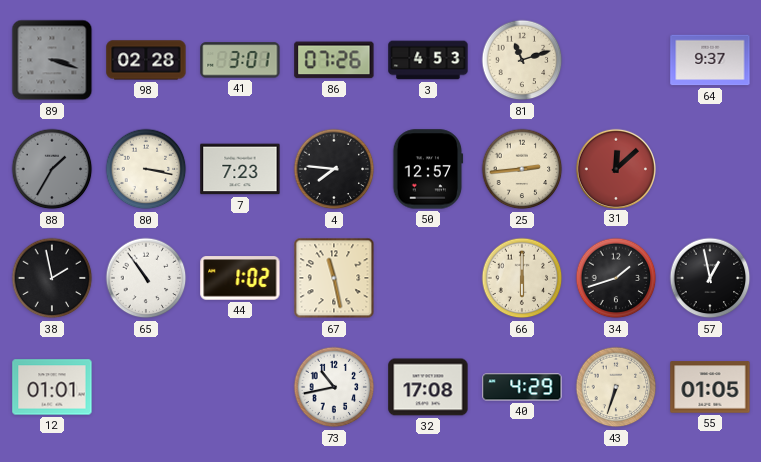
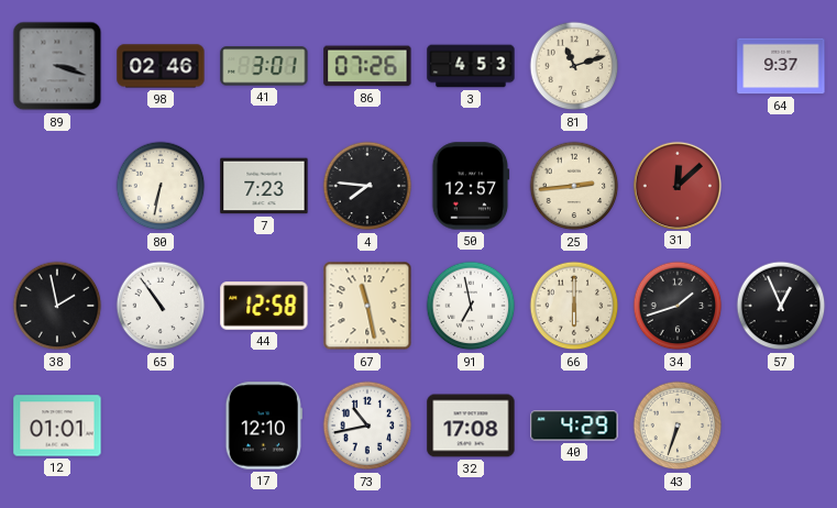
98: 02:28 -> 02:46 (161, 66)
88: 1:35 -> none (52, 169)
80: 3:17 -> 6:32 (161, 186)
44: 1:02 -> 12:58 (264, 306)
91: none -> 6:58 (471, 306)
57: 12:58 -> 12:56 (781, 306)
17: none -> 12:10 (264, 426)
55: 01:05 -> none (710, 387)
